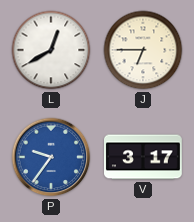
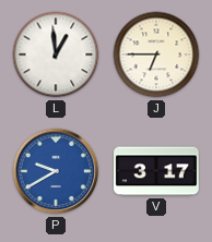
L: 12:40 -> 12:59 (56, 55)
P: 9:36 -> 9:40 (56, 171)
